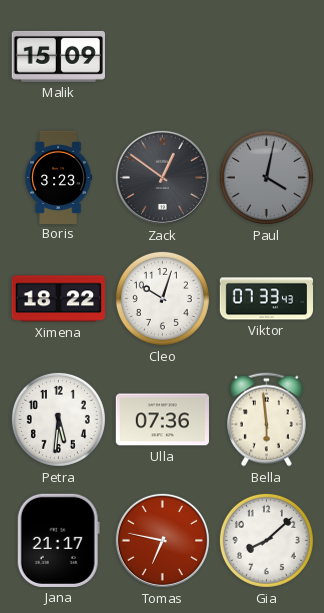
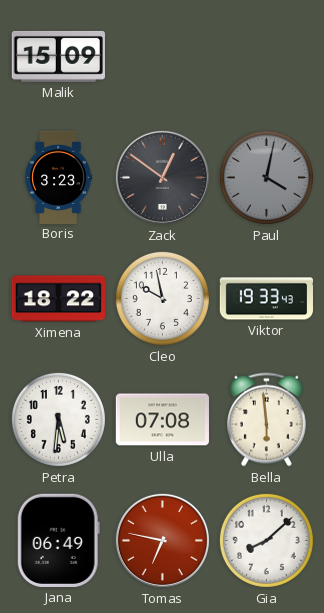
Cleo: 10:03 -> 9:58 (162, 298)
Viktor: 07:33 -> 19:33 (266, 299)
Ulla: 07:36 -> 07:08 (162, 420)
Jana: 21:17 -> 06:49 (58, 540)
